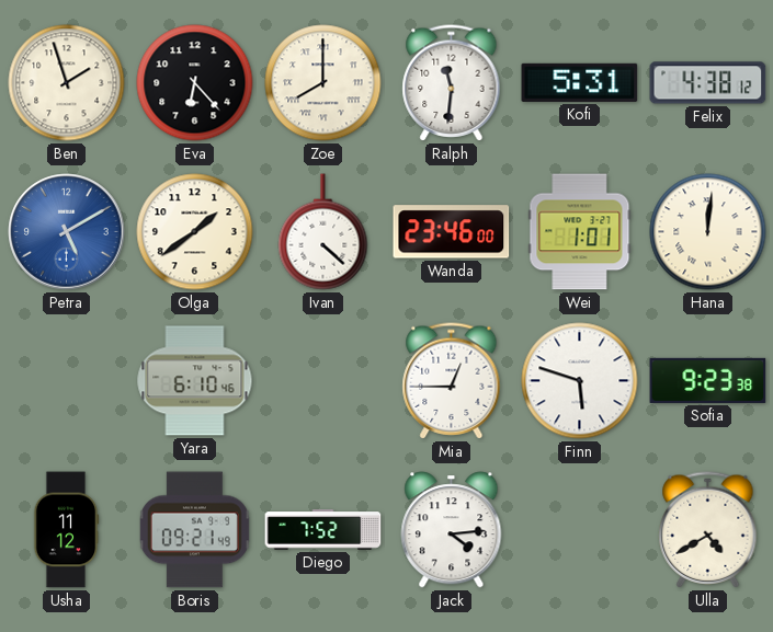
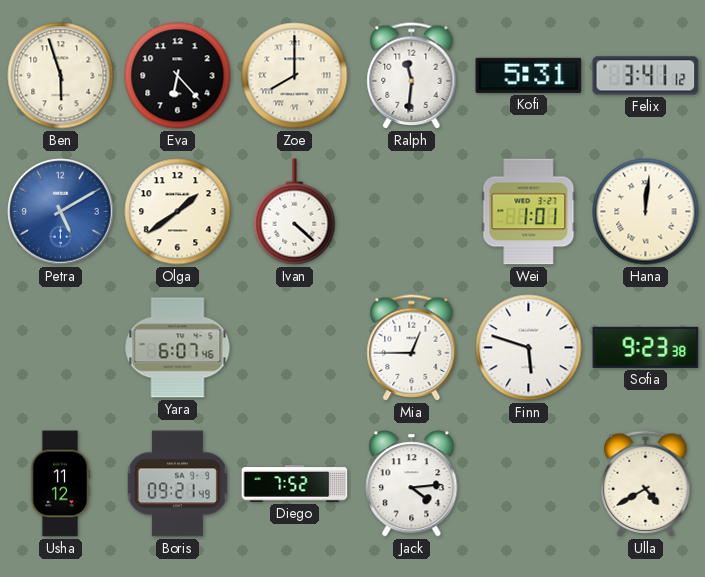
Ben: 1:57 -> 5:57 (61, 76)
Felix: 4:38 -> 3:41 (646, 76)
Wanda: 23:46 -> none (452, 232)
Yara: 6:10 -> 6:07 (178, 348)
